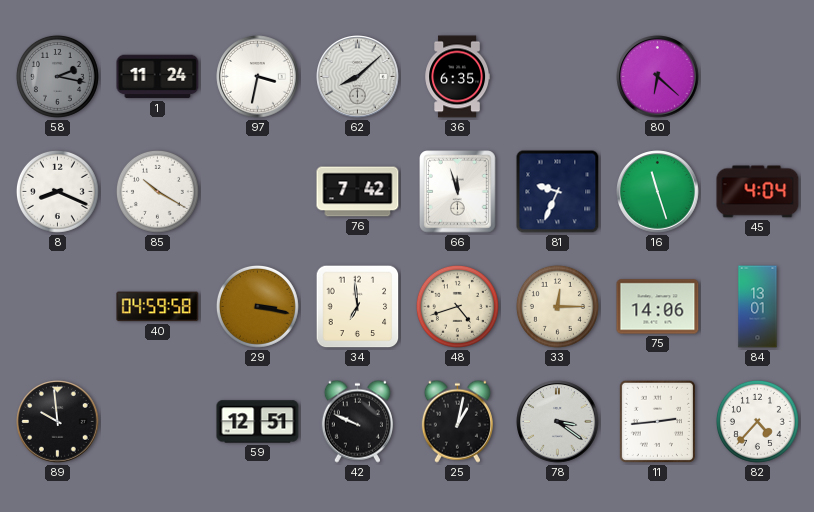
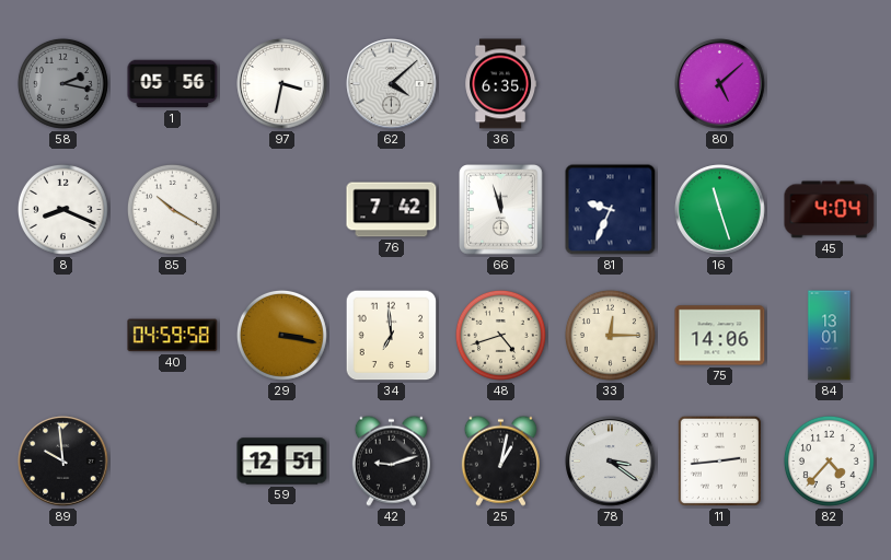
1: 11:24 -> 05:56 (173, 84)
62: 8:08 -> 4:08 (392, 84)
80: 6:22 -> 5:08 (720, 84)
42: 9:49 -> 9:12 (391, 460)
